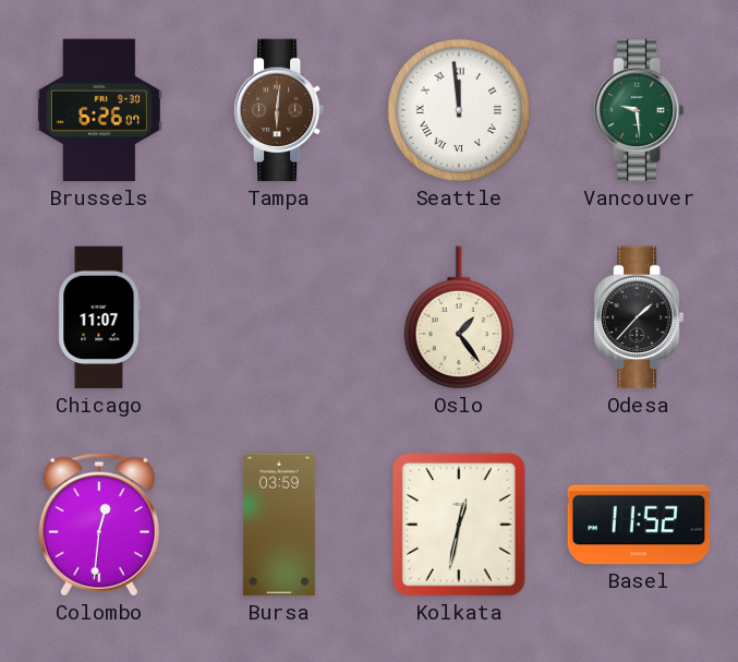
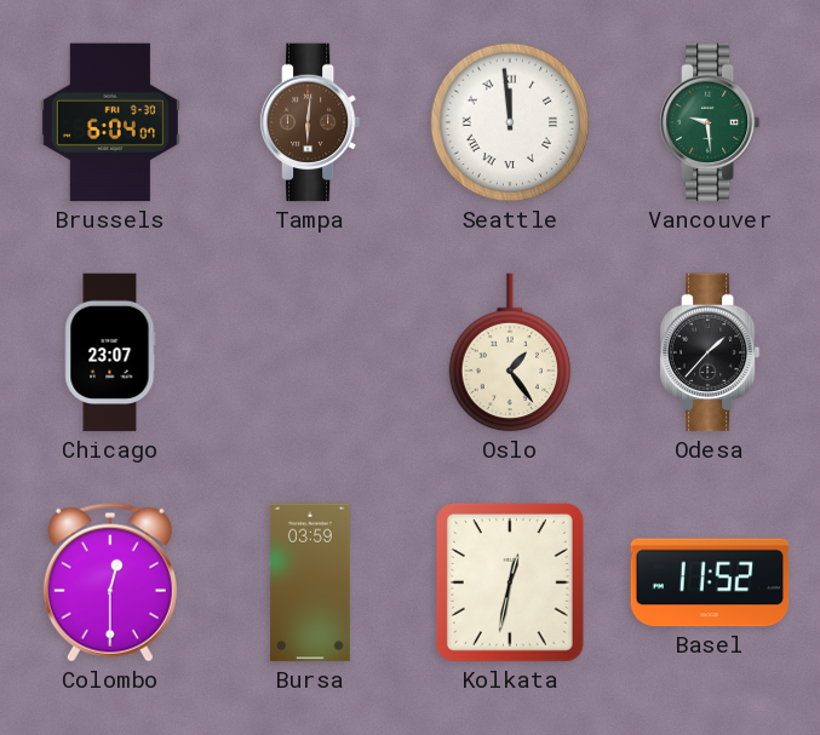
Brussels: 6:26 -> 6:04 (110, 122)
Chicago: 11:07 -> 23:07 (110, 352)
Colombo: 12:31 -> 12:30 (110, 582)
